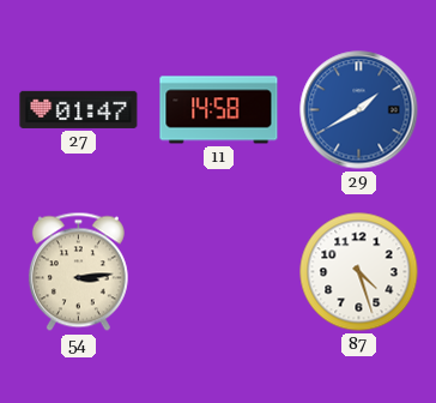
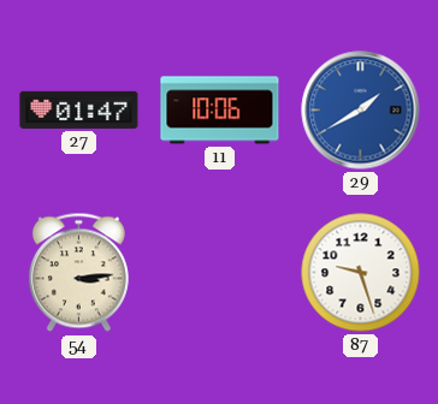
11: 14:58 -> 10:06 (220, 111)
87: 4:27 -> 9:27 (361, 273)
